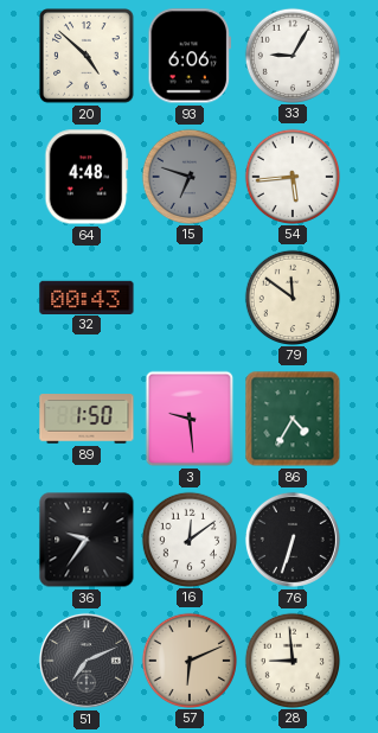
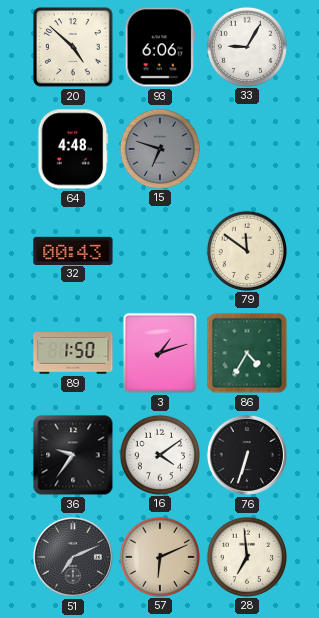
54: 5:44 -> none (291, 176)
3: 9:29 -> 1:12 (160, 353)
16: 12:09 -> 4:09 (159, 454)
28: 8:59 -> 6:59 (246, 556)
